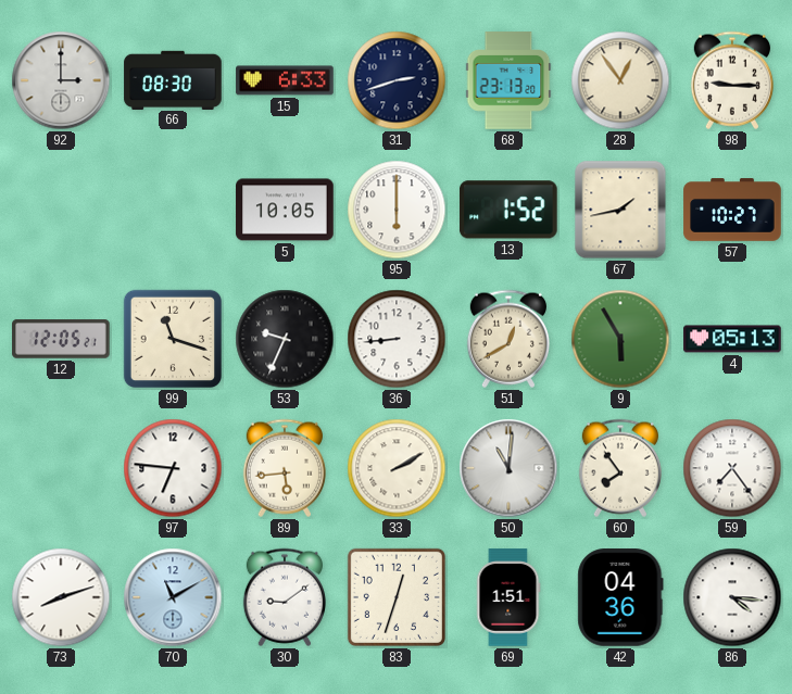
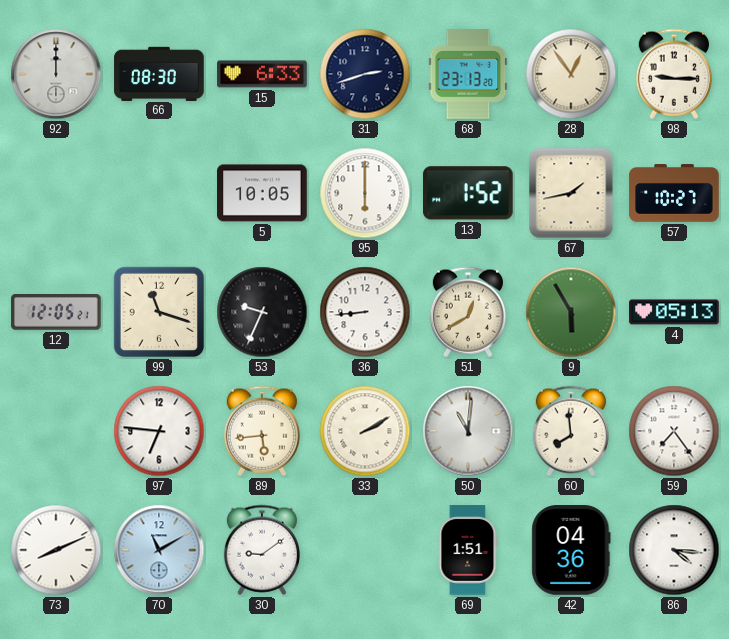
92: 3:00 -> 12:00 (56, 74)
60: 7:54 -> 7:59 (571, 431)
73: 8:12 -> 8:11 (56, 550)
83: 12:33 -> none (397, 597)
